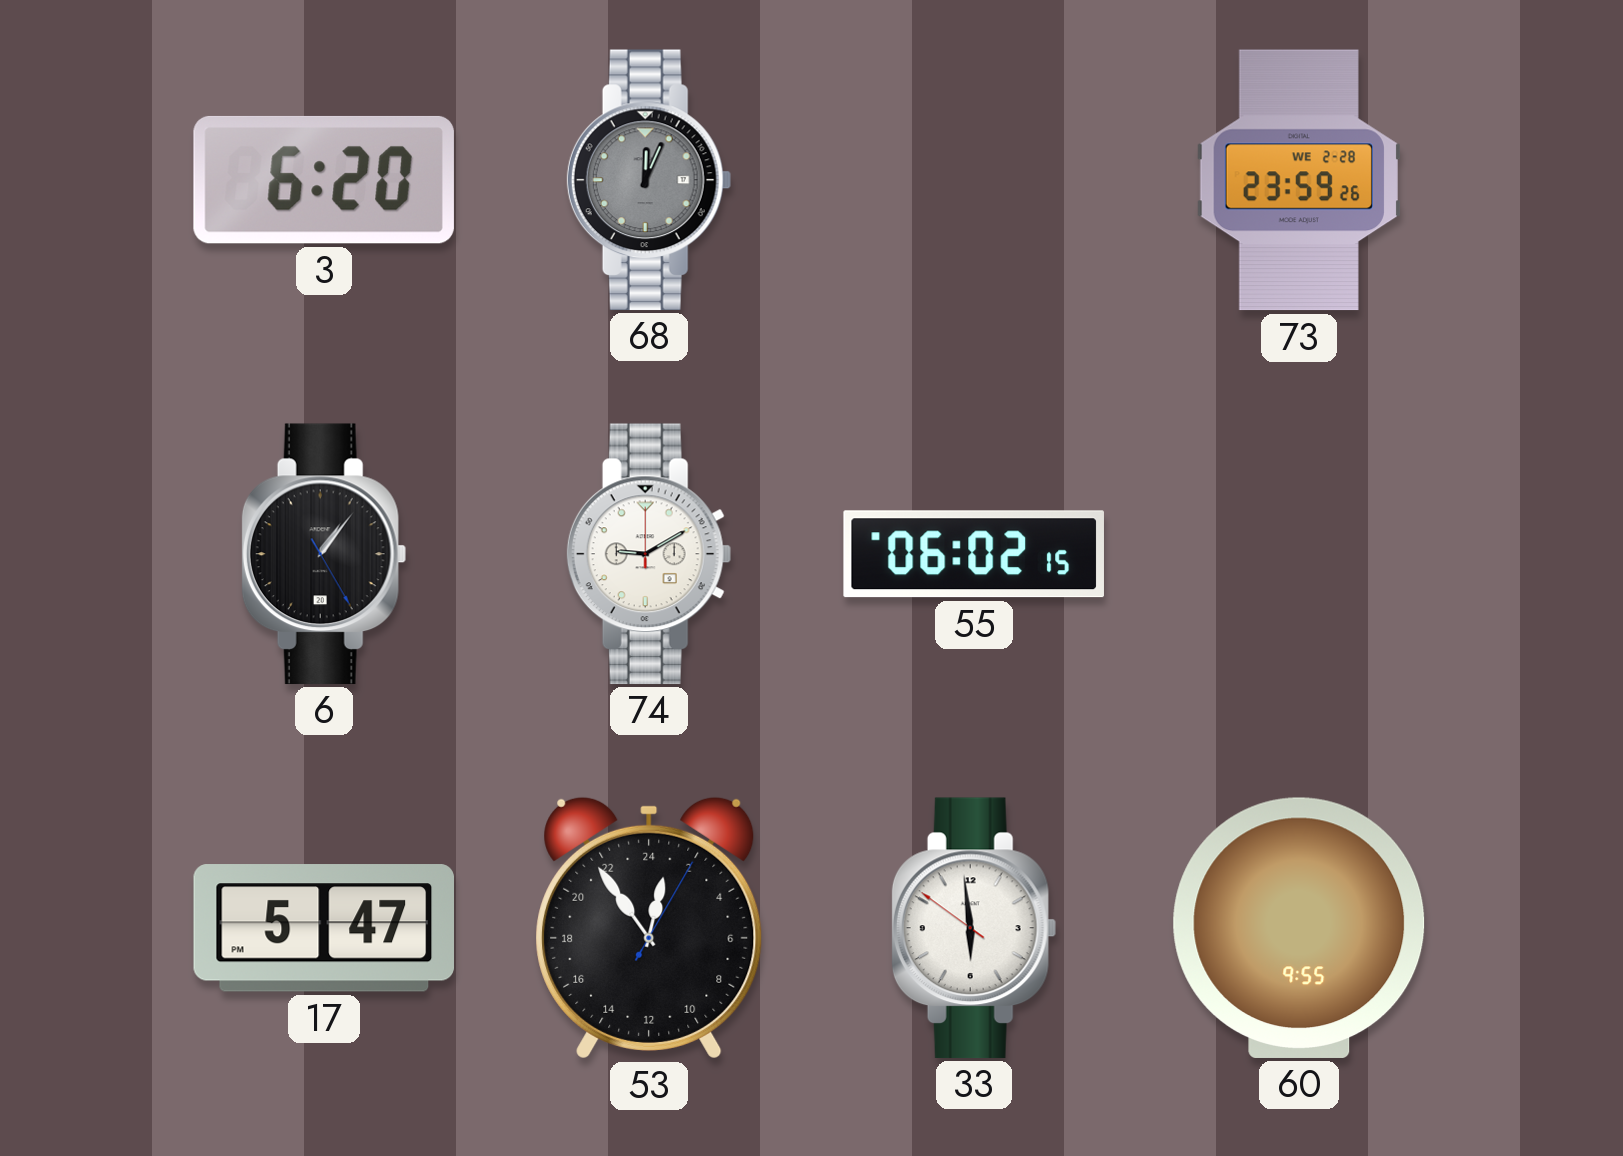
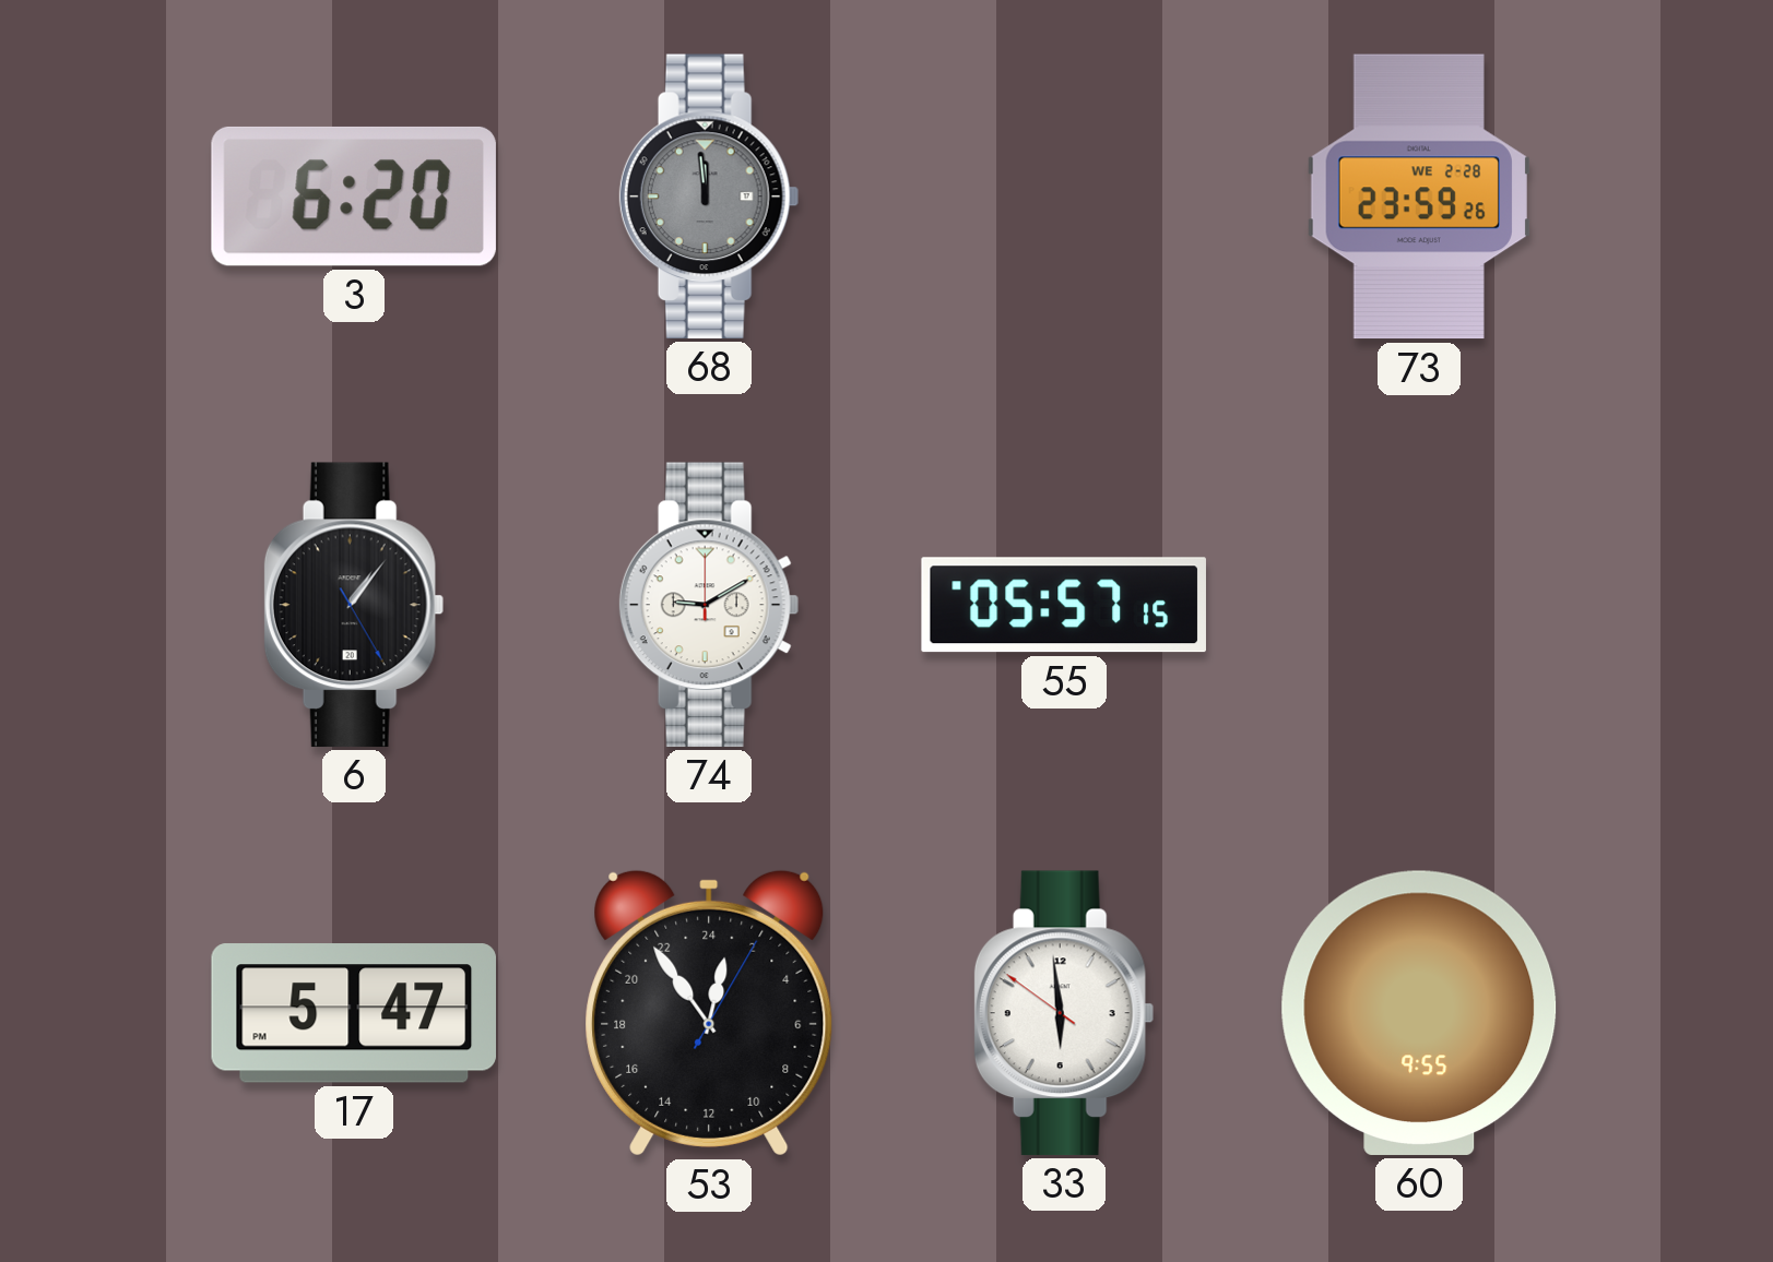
68: 12:04 -> 11:59 (709, 197)
55: 06:02 -> 05:57 (1064, 605)
